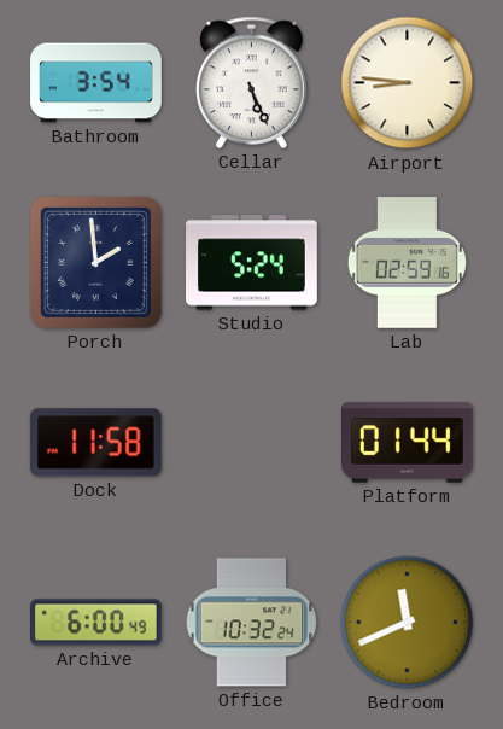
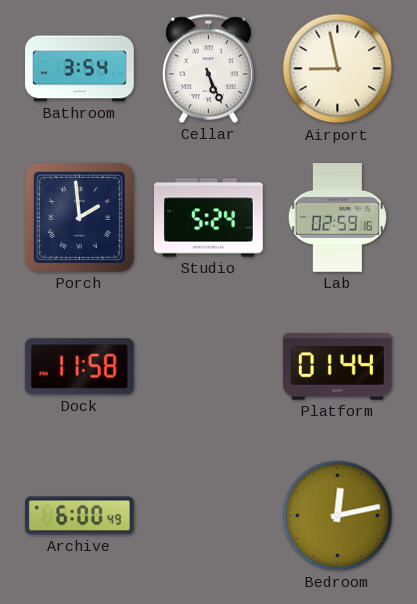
Airport: 8:46 -> 8:58 (338, 69)
Office: 10:32 -> none (252, 623)
Bedroom: 11:41 -> 12:13 (338, 516)
